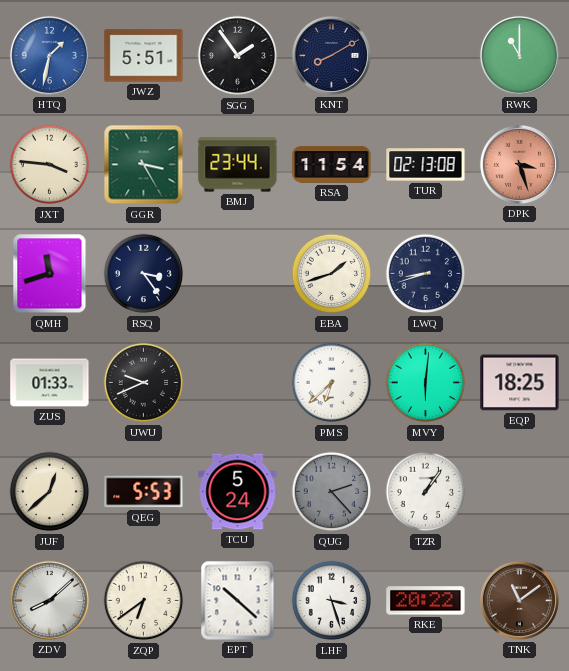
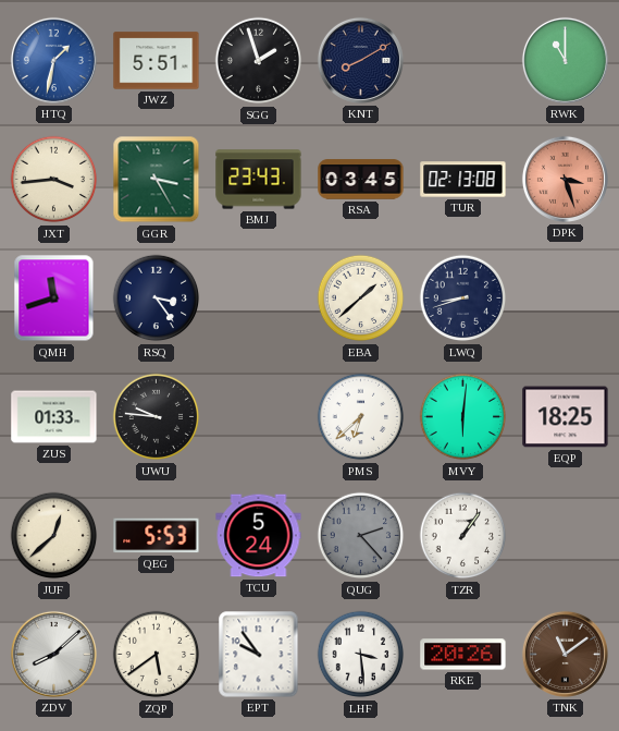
SGG: 1:54 -> 1:57 (259, 61)
JXT: 3:46 -> 3:44 (54, 180)
BMJ: 23:44 -> 23:43 (259, 180)
RSA: 11:54 -> 03:45 (361, 180)
EBA: 1:42 -> 1:38 (361, 299)
UWU: 9:41 -> 9:46 (157, 417)
ZQP: 6:39 -> 5:39 (157, 655)
EPT: 10:22 -> 9:54 (259, 655)
LHF: 3:27 -> 3:29 (361, 655)
RKE: 20:22 -> 20:26 (463, 655)
